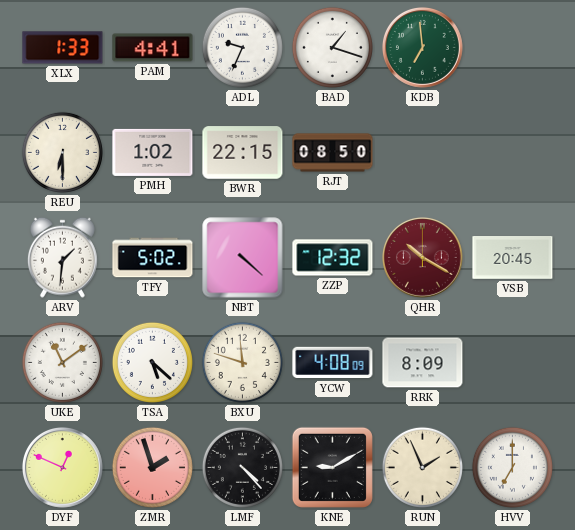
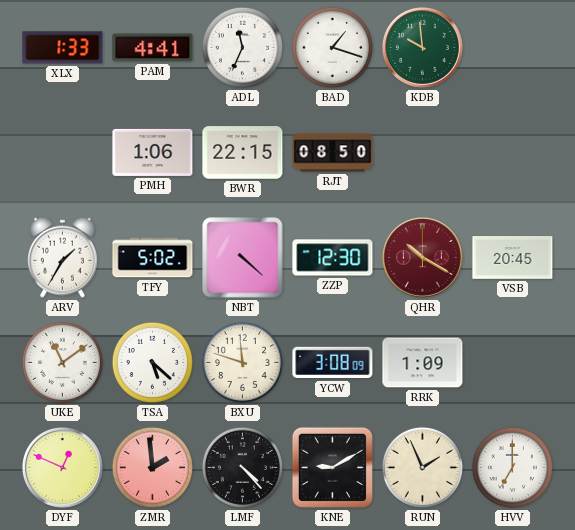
ADL: 9:34 -> 11:34 (242, 47)
KDB: 6:59 -> 9:59 (422, 47)
REU: 6:30 -> none (62, 152)
PMH: 1:02 -> 1:06 (153, 152)
ARV: 1:31 -> 1:35 (62, 257)
ZZP: 12:32 -> 12:30 (333, 258)
YCW: 4:08 -> 3:08 (333, 363)
RRK: 8:09 -> 1:09 (423, 363)
ZMR: 1:57 -> 1:59 (152, 467)
